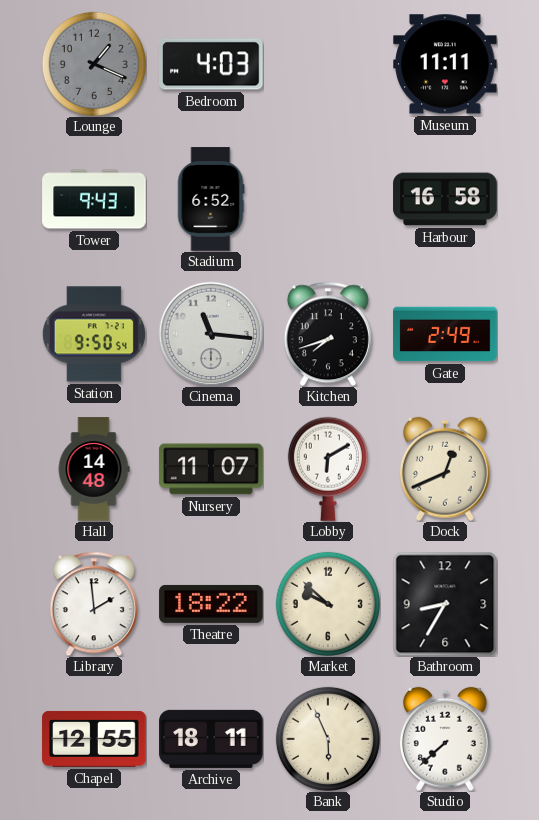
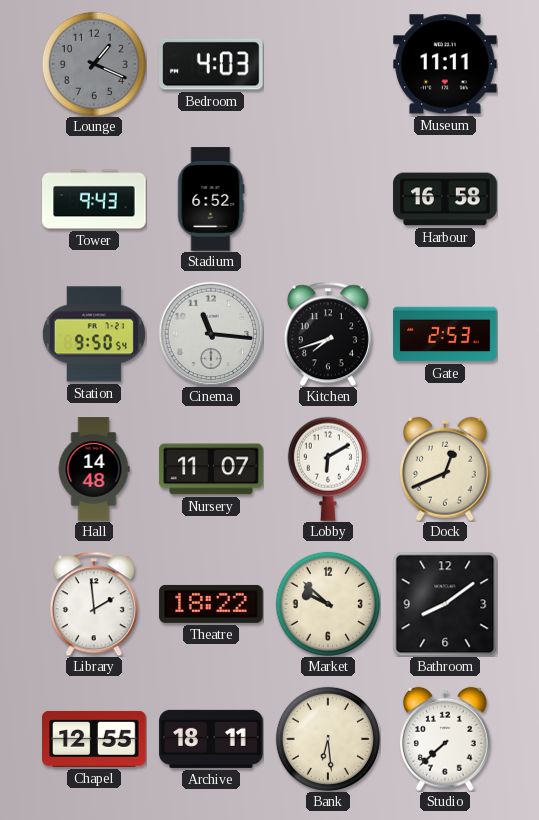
Gate: 2:49 -> 2:53 (445, 334)
Bathroom: 8:35 -> 8:09 (445, 604)
Bank: 5:56 -> 6:29 (328, 739)
